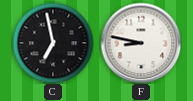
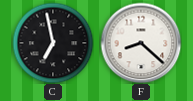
F: 8:47 -> 8:22 (141, 43)
